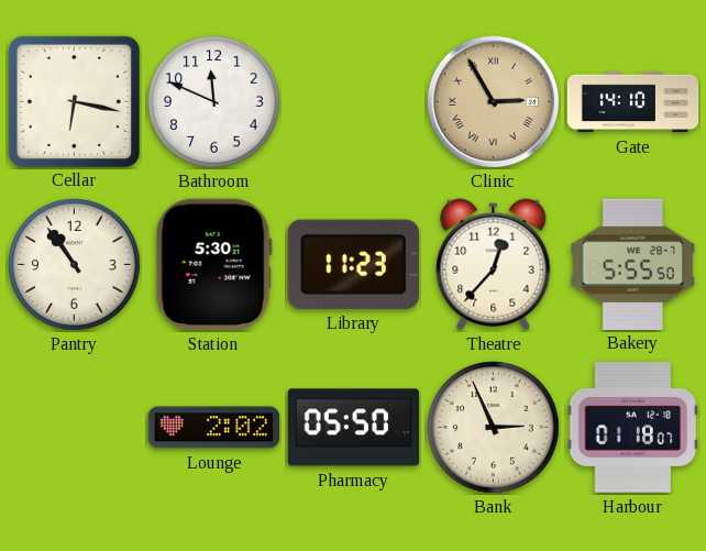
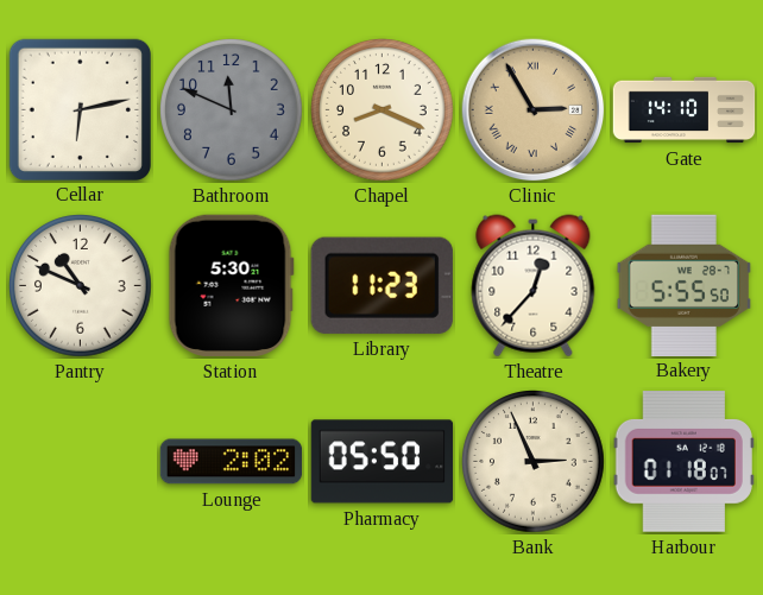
Cellar: 6:17 -> 6:13 (80, 109)
Bathroom dial: white -> grey (232, 110)
Chapel: none -> 8:19 (383, 110)
Pantry: 10:54 -> 10:49 (81, 286)
